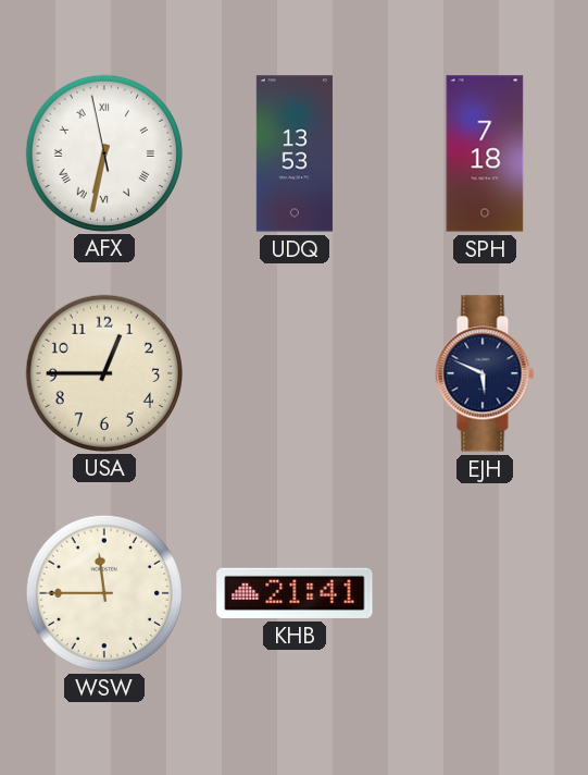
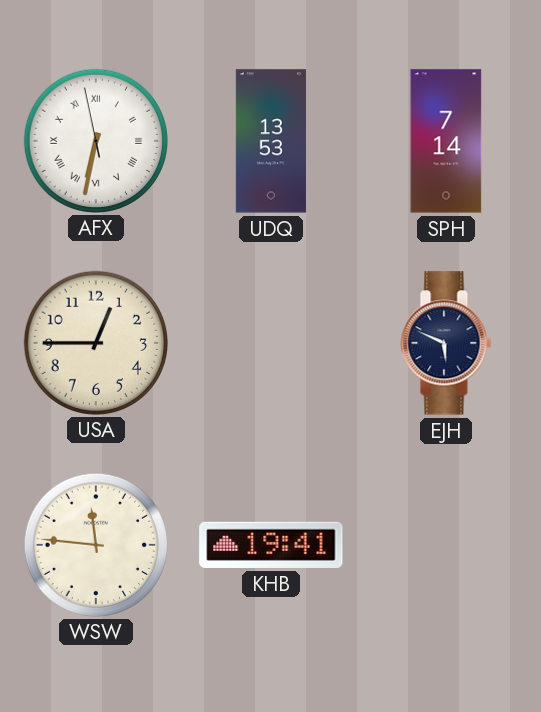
SPH: 7:18 -> 7:14 (446, 141)
WSW: 11:45 -> 11:46 (95, 544)
KHB: 21:41 -> 19:41 (271, 545)
